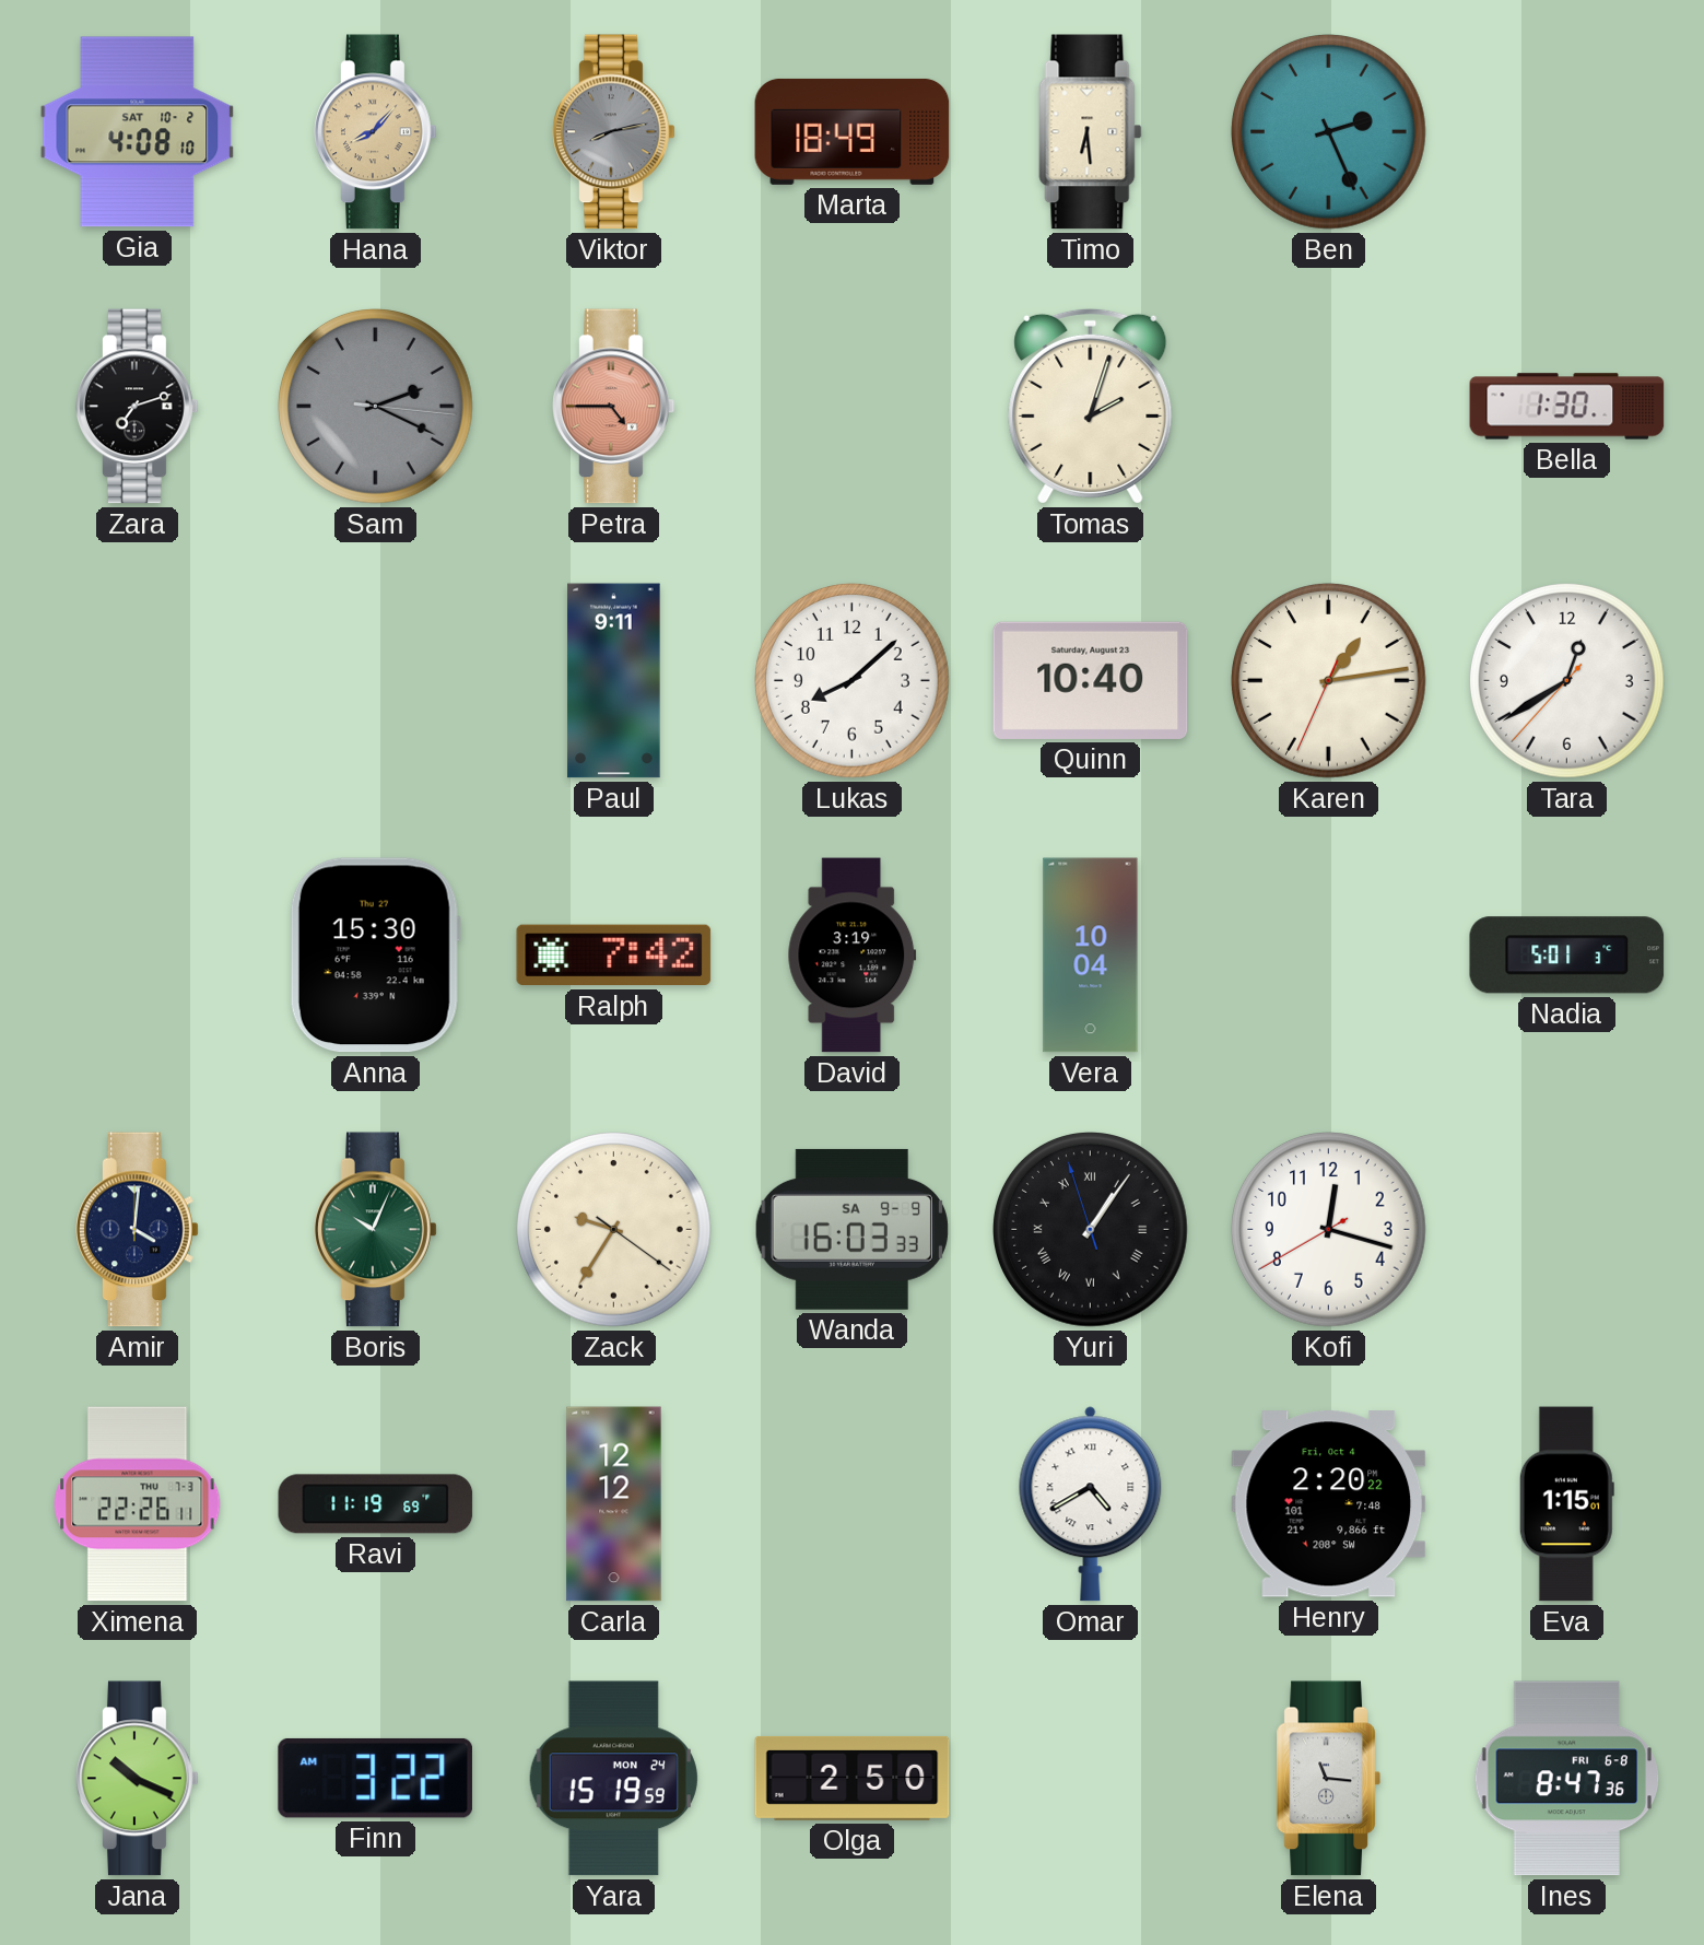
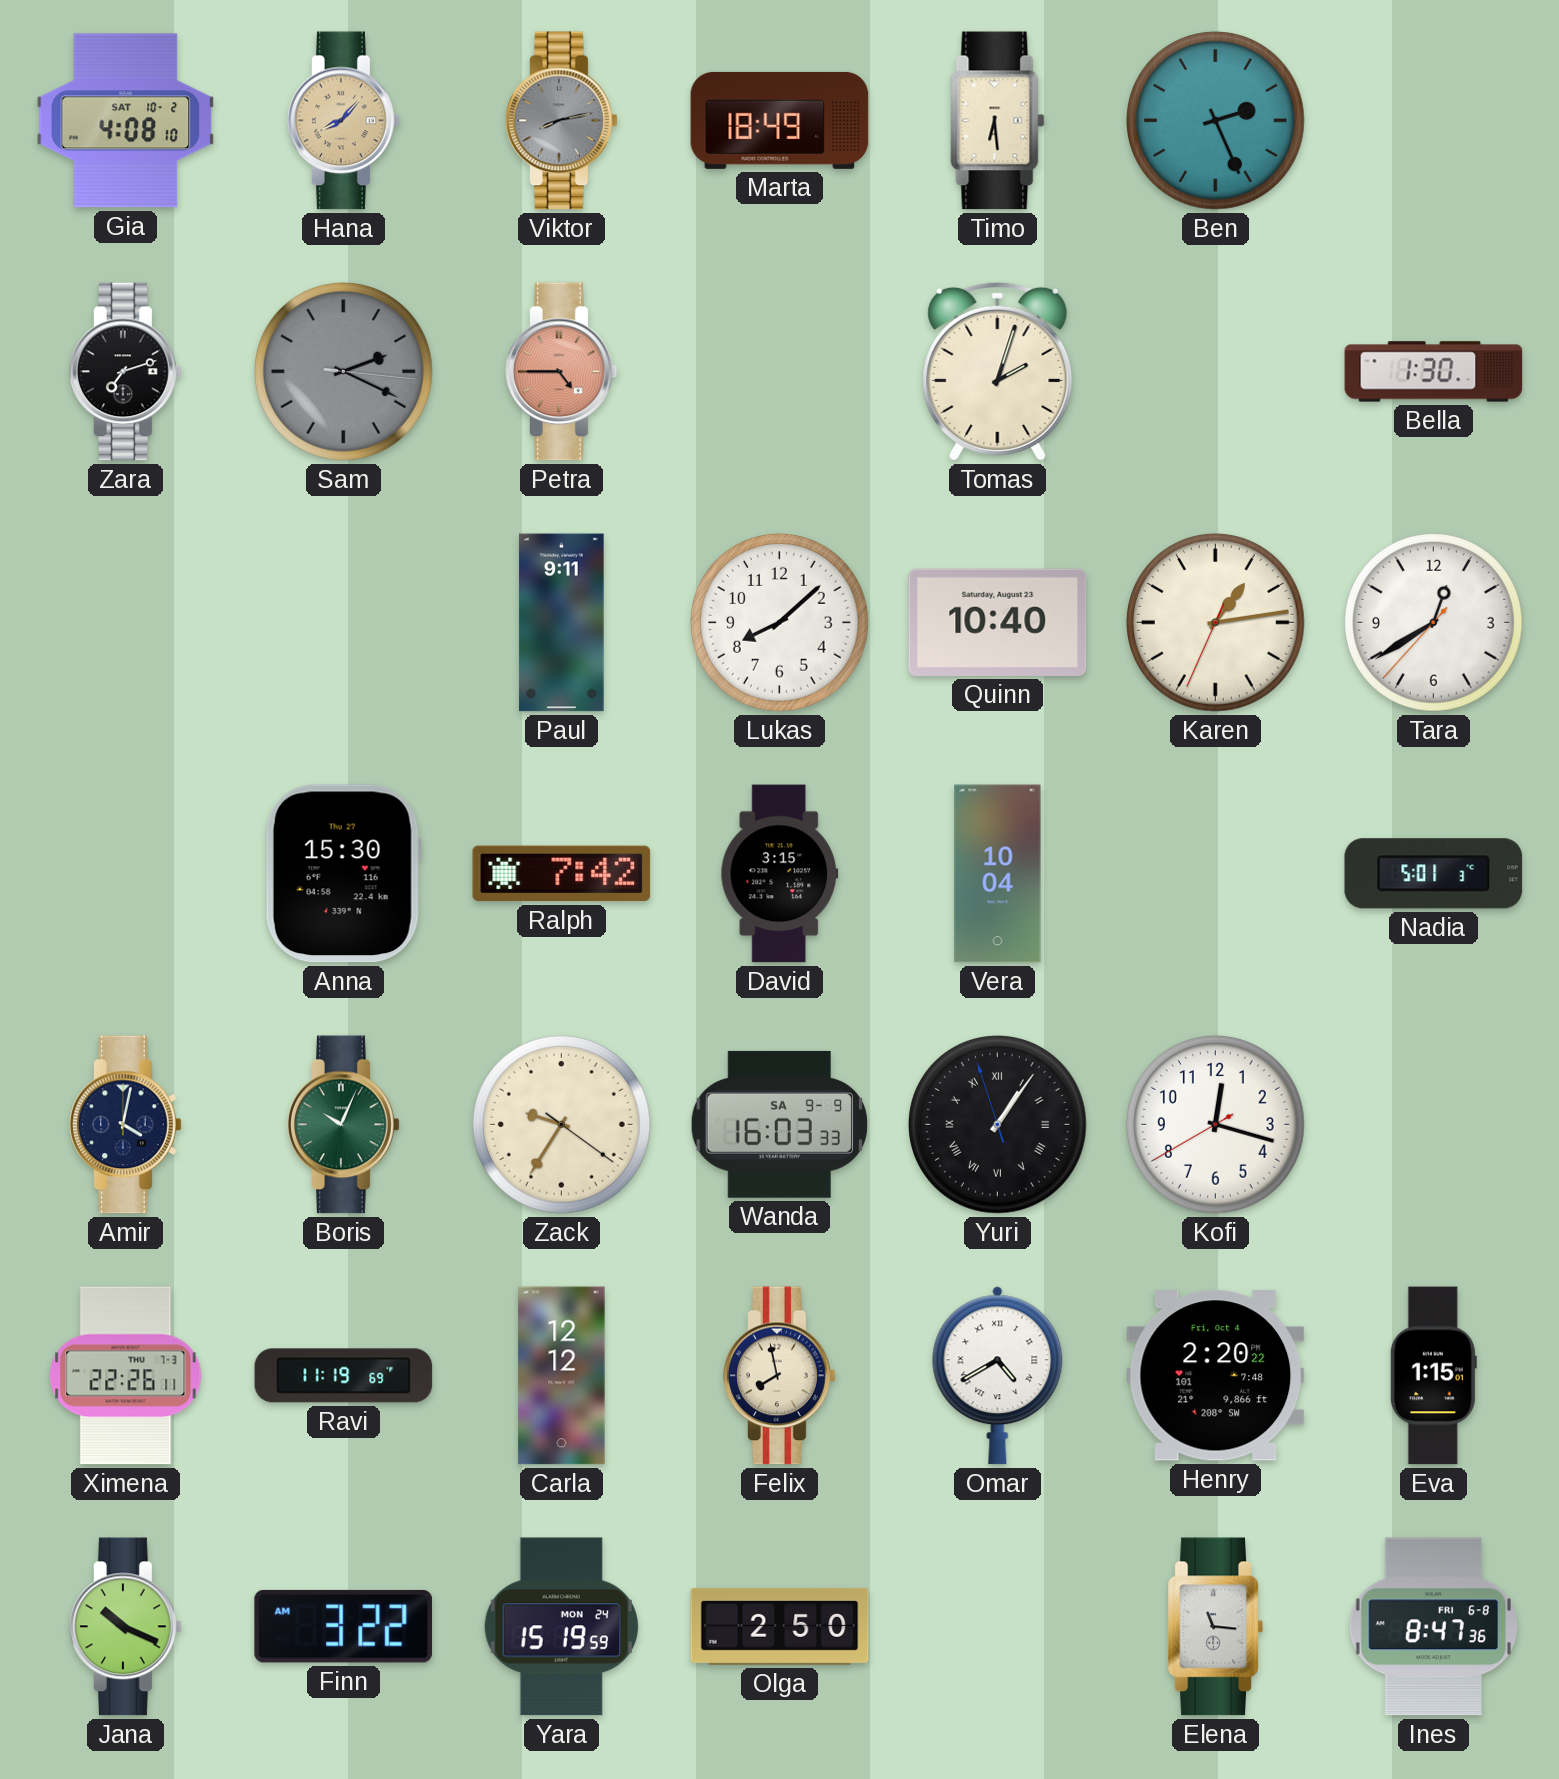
David: 3:19 -> 3:15 (780, 874)
Amir: 4:01 -> 4:02 (126, 1125)
Felix: none -> 7:58 (780, 1376)
